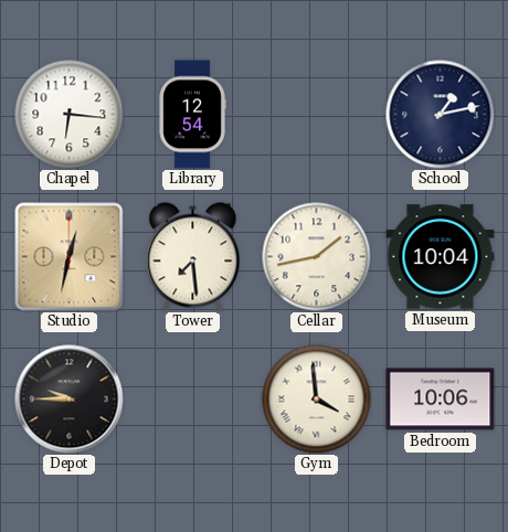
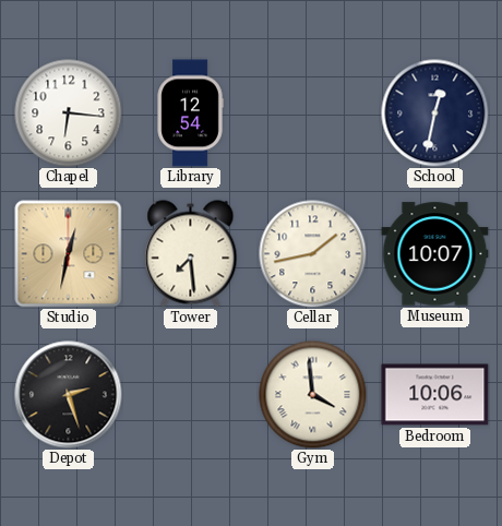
School: 1:13 -> 12:32 (435, 113)
Museum: 10:04 -> 10:07 (435, 254)
Depot: 9:45 -> 2:27 (69, 395)
